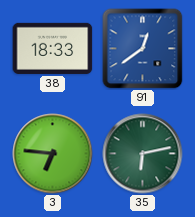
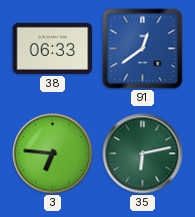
38: 18:33 -> 06:33 (53, 48)
